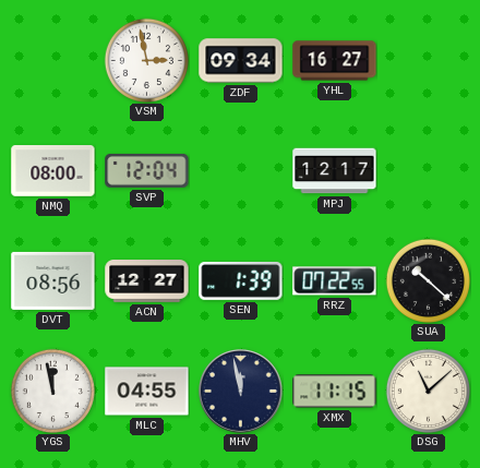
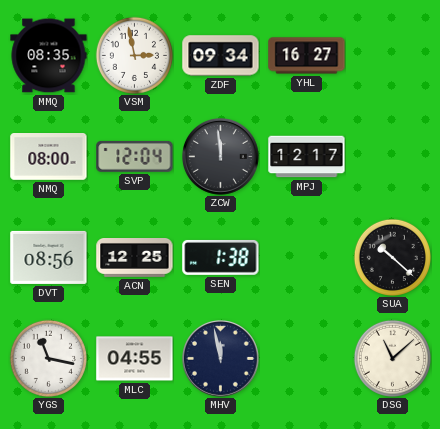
MMQ: none -> 08:35 (49, 56)
ZCW: none -> 11:59 (221, 157)
ACN: 12:27 -> 12:25 (135, 258)
SEN: 1:39 -> 1:38 (221, 257)
RRZ: 07:22 -> none (335, 281)
YGS: 11:58 -> 11:17 (48, 358)
XMX: 11:15 -> none (335, 392)
